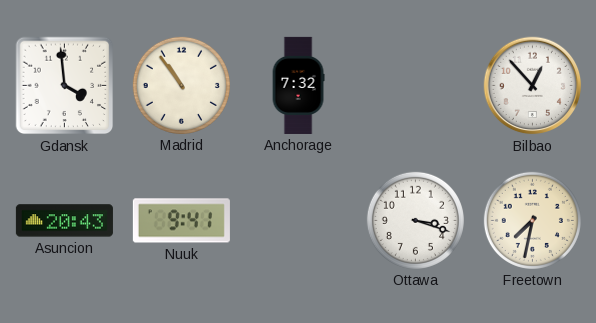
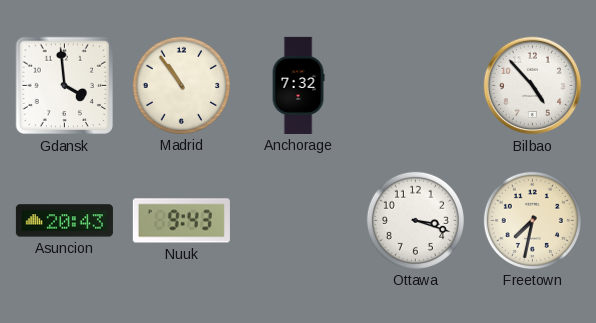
Bilbao: 12:53 -> 4:53 (533, 86)
Nuuk: 9:41 -> 9:43 (181, 221)
